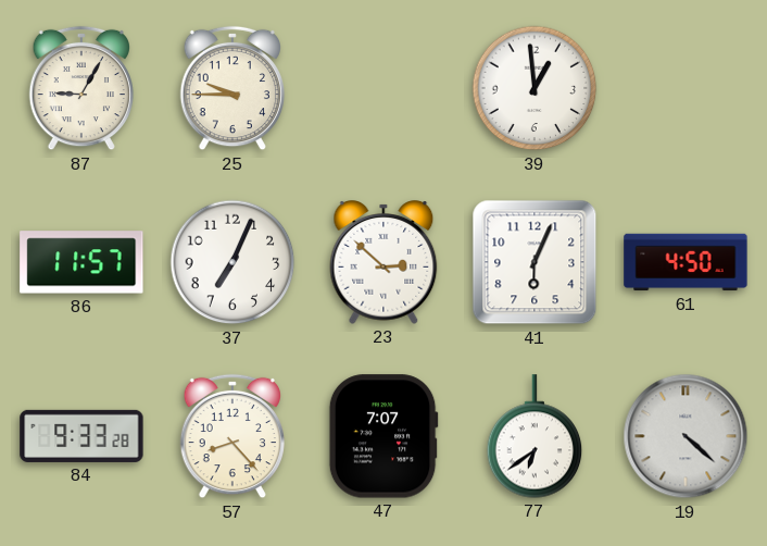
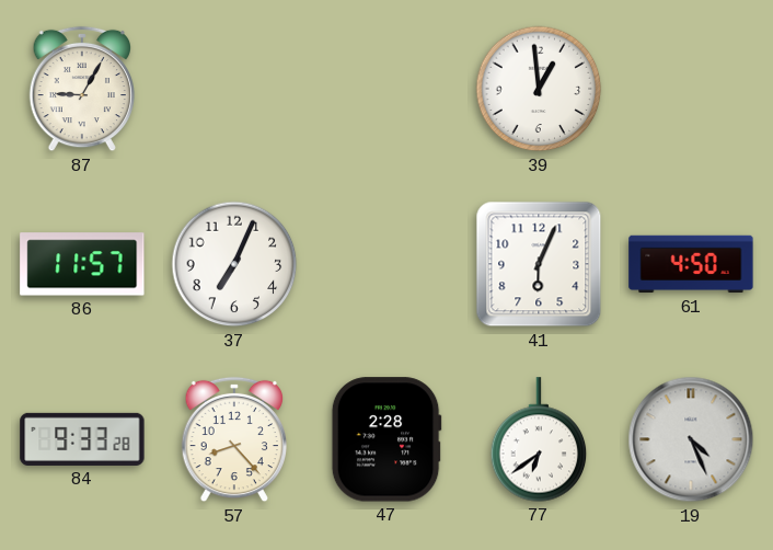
25: 9:45 -> none (231, 88)
23: 2:52 -> none (383, 262)
47: 7:07 -> 2:28 (386, 439)
19: 4:22 -> 4:26 (691, 439)
